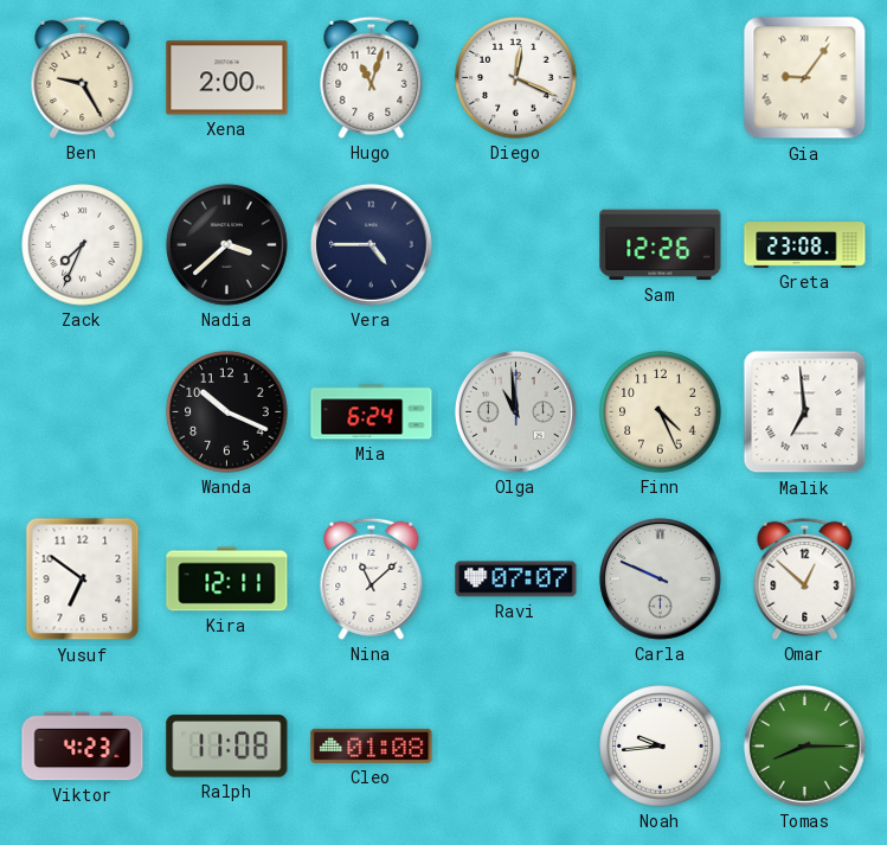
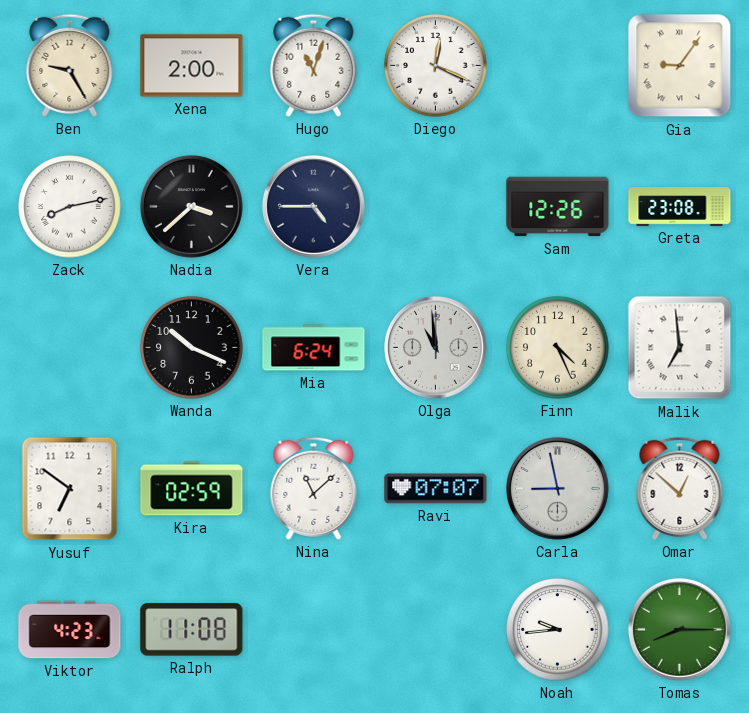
Zack: 7:34 -> 8:13 (70, 207)
Kira: 12:11 -> 02:59 (192, 489)
Carla: 9:49 -> 8:58 (557, 488)
Cleo: 01:08 -> none (372, 745)
